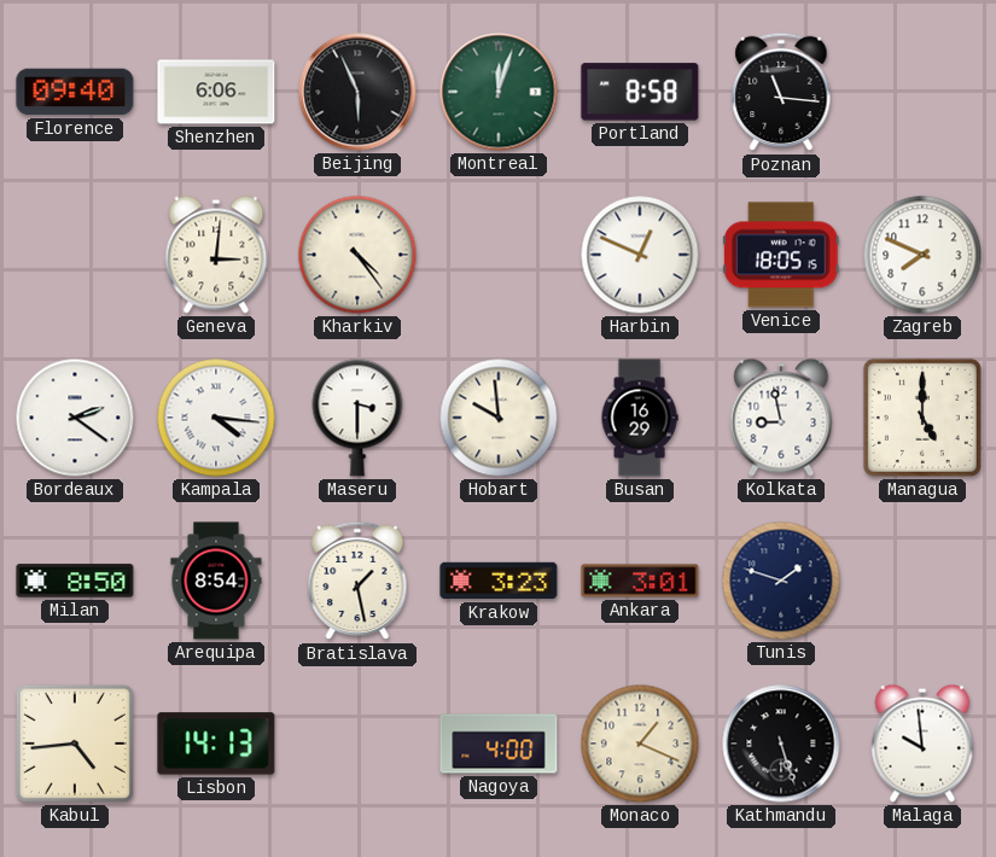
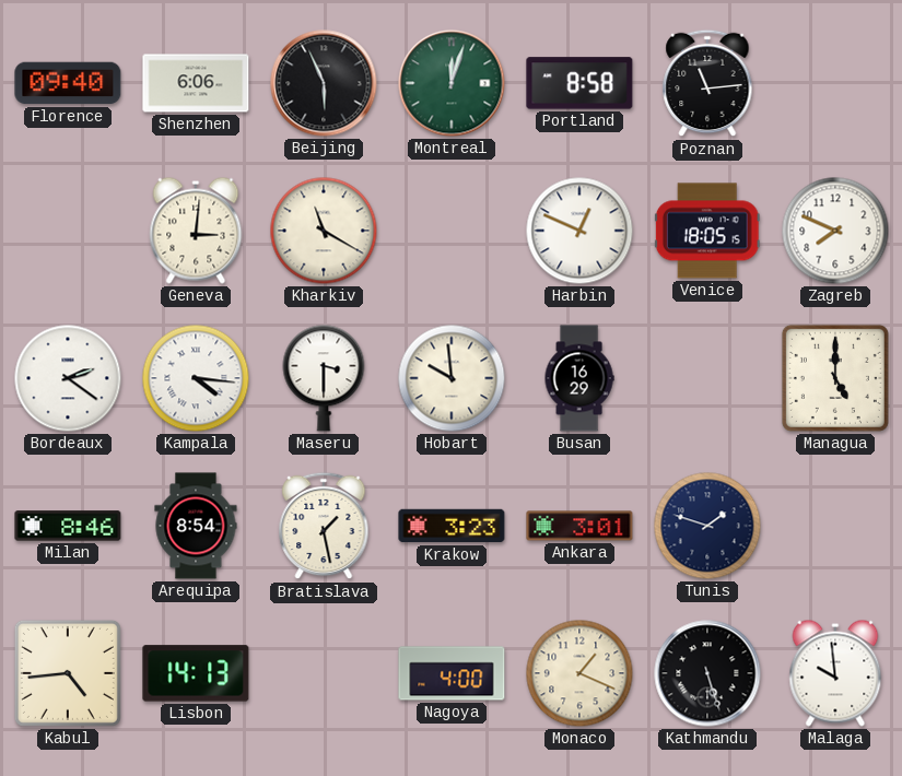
Poznan: 11:16 -> 11:14 (707, 83)
Kharkiv: 4:24 -> 11:20 (324, 231)
Kolkata: 8:58 -> none (781, 418)
Milan: 8:50 -> 8:46 (68, 526)
